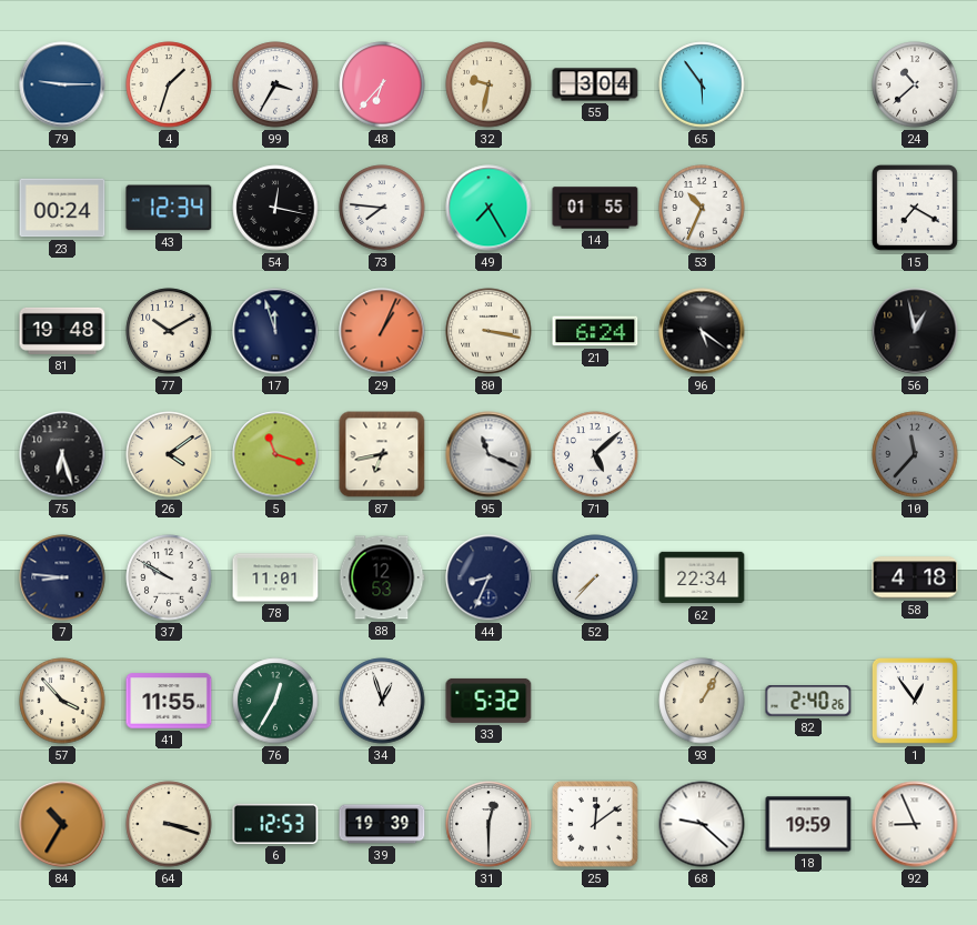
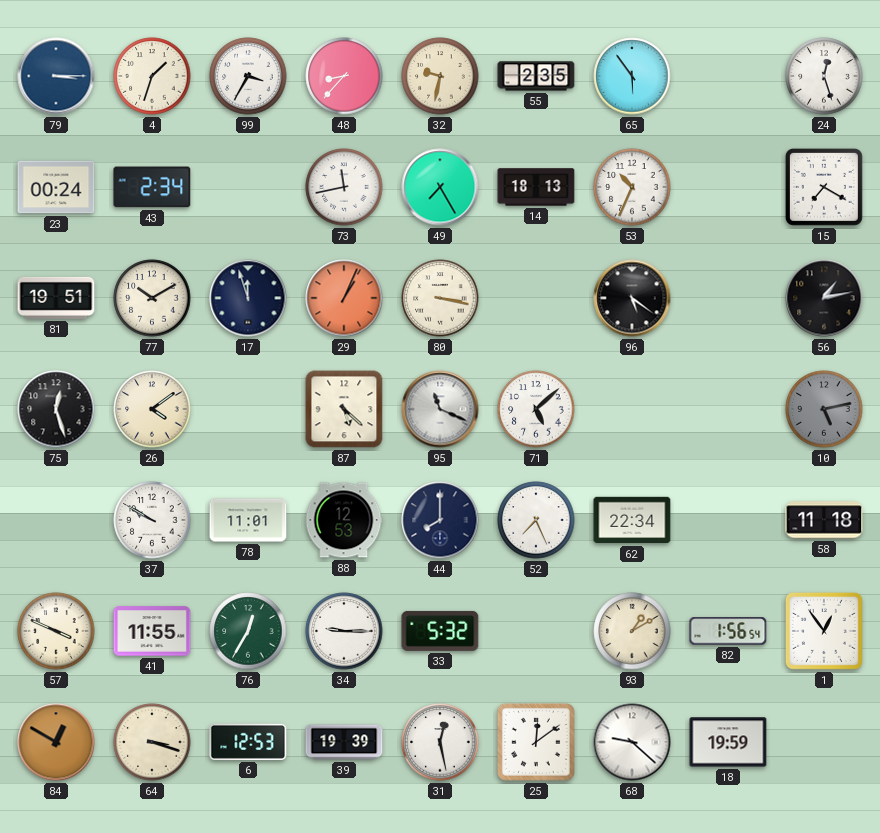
79: 9:15 -> 3:15 (56, 76)
48: 6:37 -> 8:37 (344, 76)
55: 3:04 -> 2:35 (536, 76)
24: 10:38 -> 12:27 (824, 76)
43: 12:34 -> 2:34 (152, 187)
54: 12:17 -> none (275, 208)
73: 7:46 -> 11:43 (344, 187)
14: 01:55 -> 18:13 (536, 187)
81: 19:48 -> 19:51 (56, 298)
21: 6:24 -> none (595, 331)
56: 12:58 -> 1:13 (824, 298)
75: 6:27 -> 12:27 (56, 409)
5: 11:18 -> none (275, 454)
87: 6:43 -> 5:22 (344, 409)
10: 11:37 -> 5:13 (824, 409)
7: 8:46 -> none (62, 577)
44: 8:34 -> 8:00 (440, 520)
52: 7:37 -> 7:26 (536, 520)
58: 4:18 -> 11:18 (824, 520)
57: 3:53 -> 3:49 (56, 631)
34: 12:57 -> 9:15 (344, 631)
93: 1:05 -> 1:10 (632, 631)
82: 2:40 -> 1:56 (728, 631)
84: 10:35 -> 12:50 (56, 742)
31: 12:30 -> 12:28 (440, 742)
92: 8:56 -> none (915, 824)
